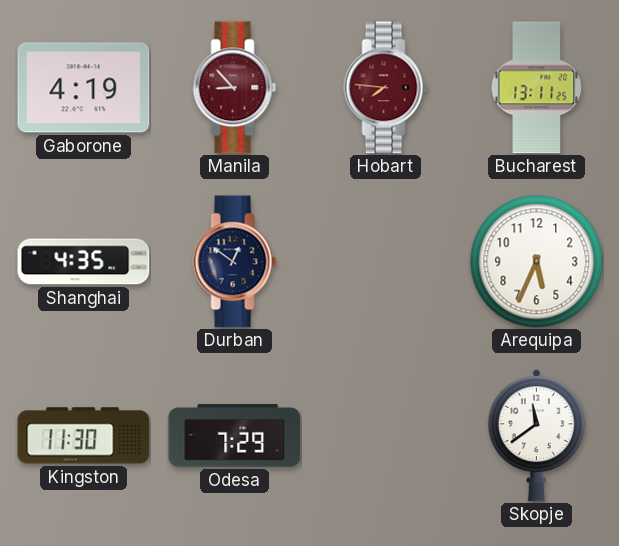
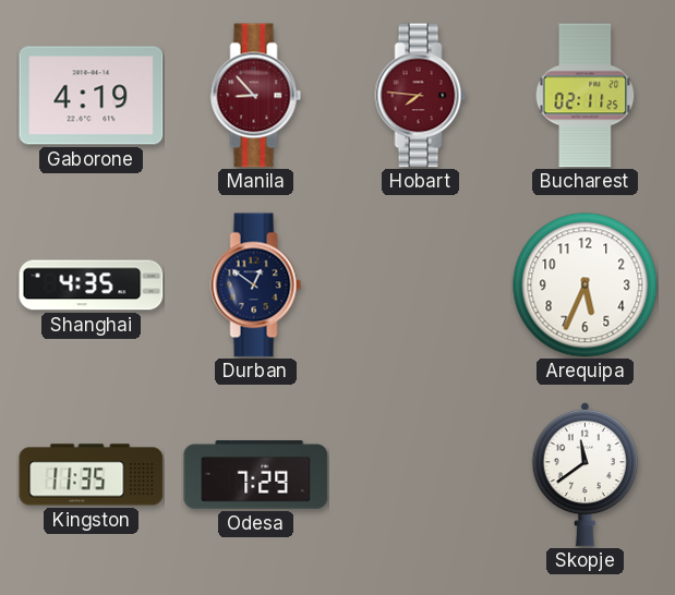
Bucharest: 13:11 -> 02:11 (586, 96)
Kingston: 11:30 -> 11:35 (92, 475)
